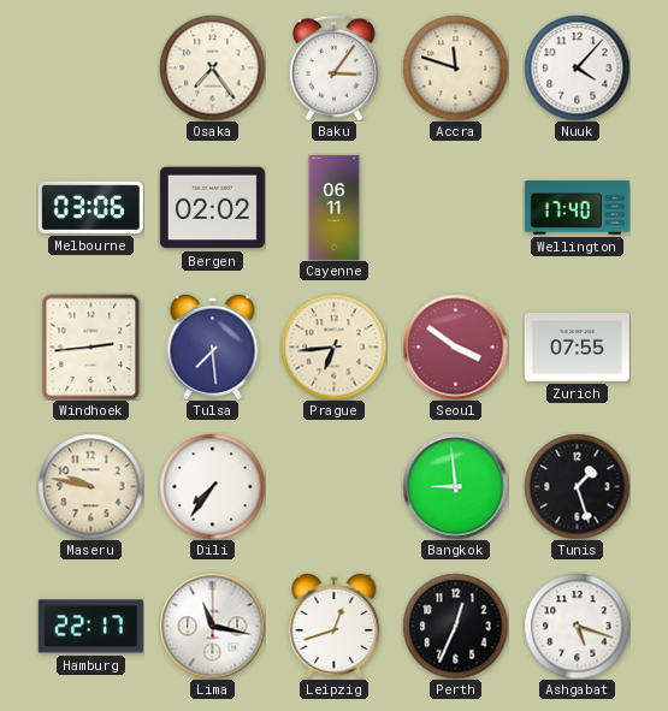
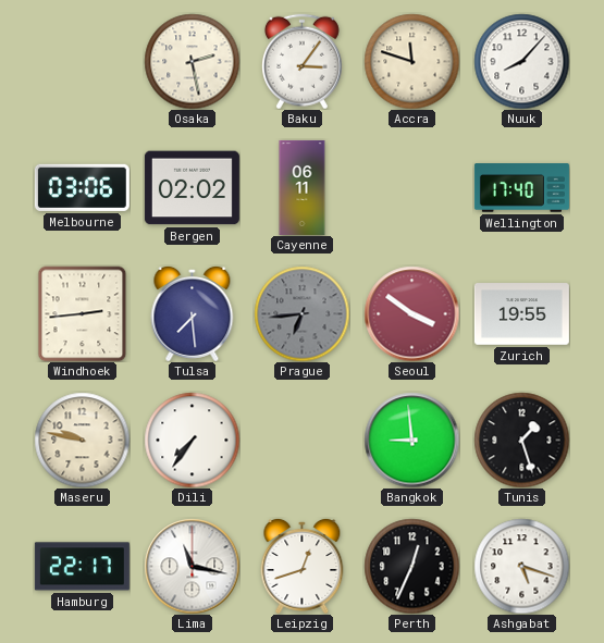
Osaka: 7:24 -> 2:28 (192, 61)
Nuuk: 4:07 -> 8:07 (521, 61)
Prague dial: cream -> grey (301, 313)
Zurich: 07:55 -> 19:55 (521, 314)
